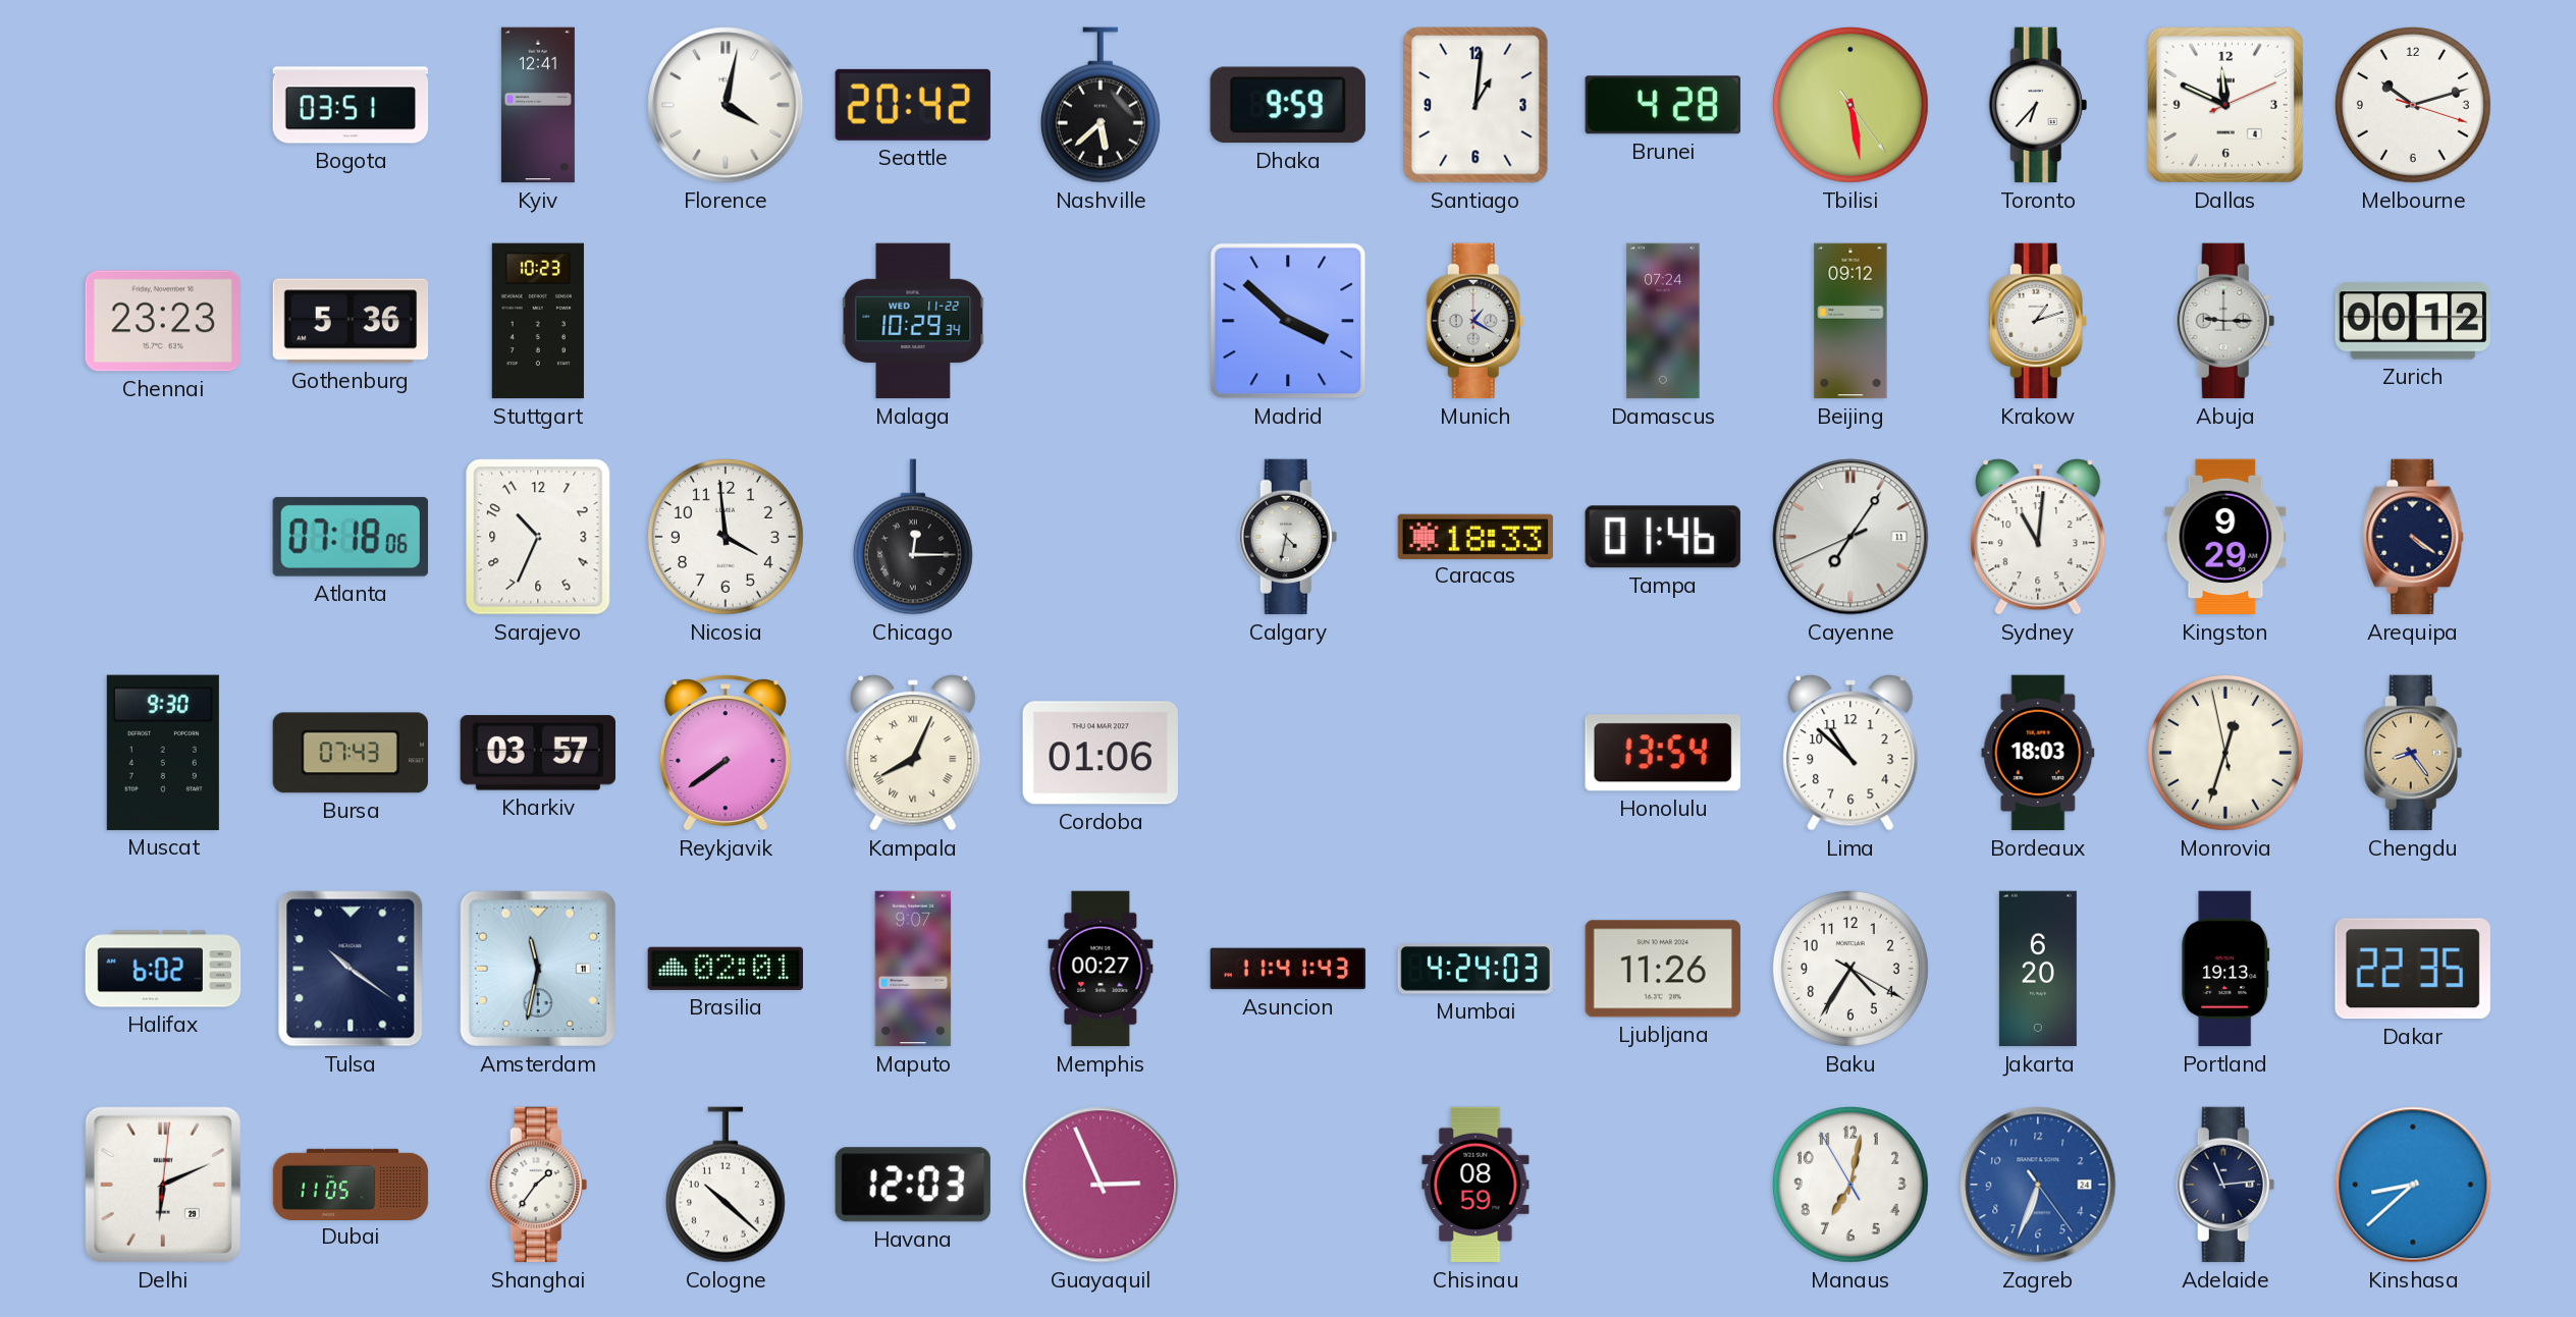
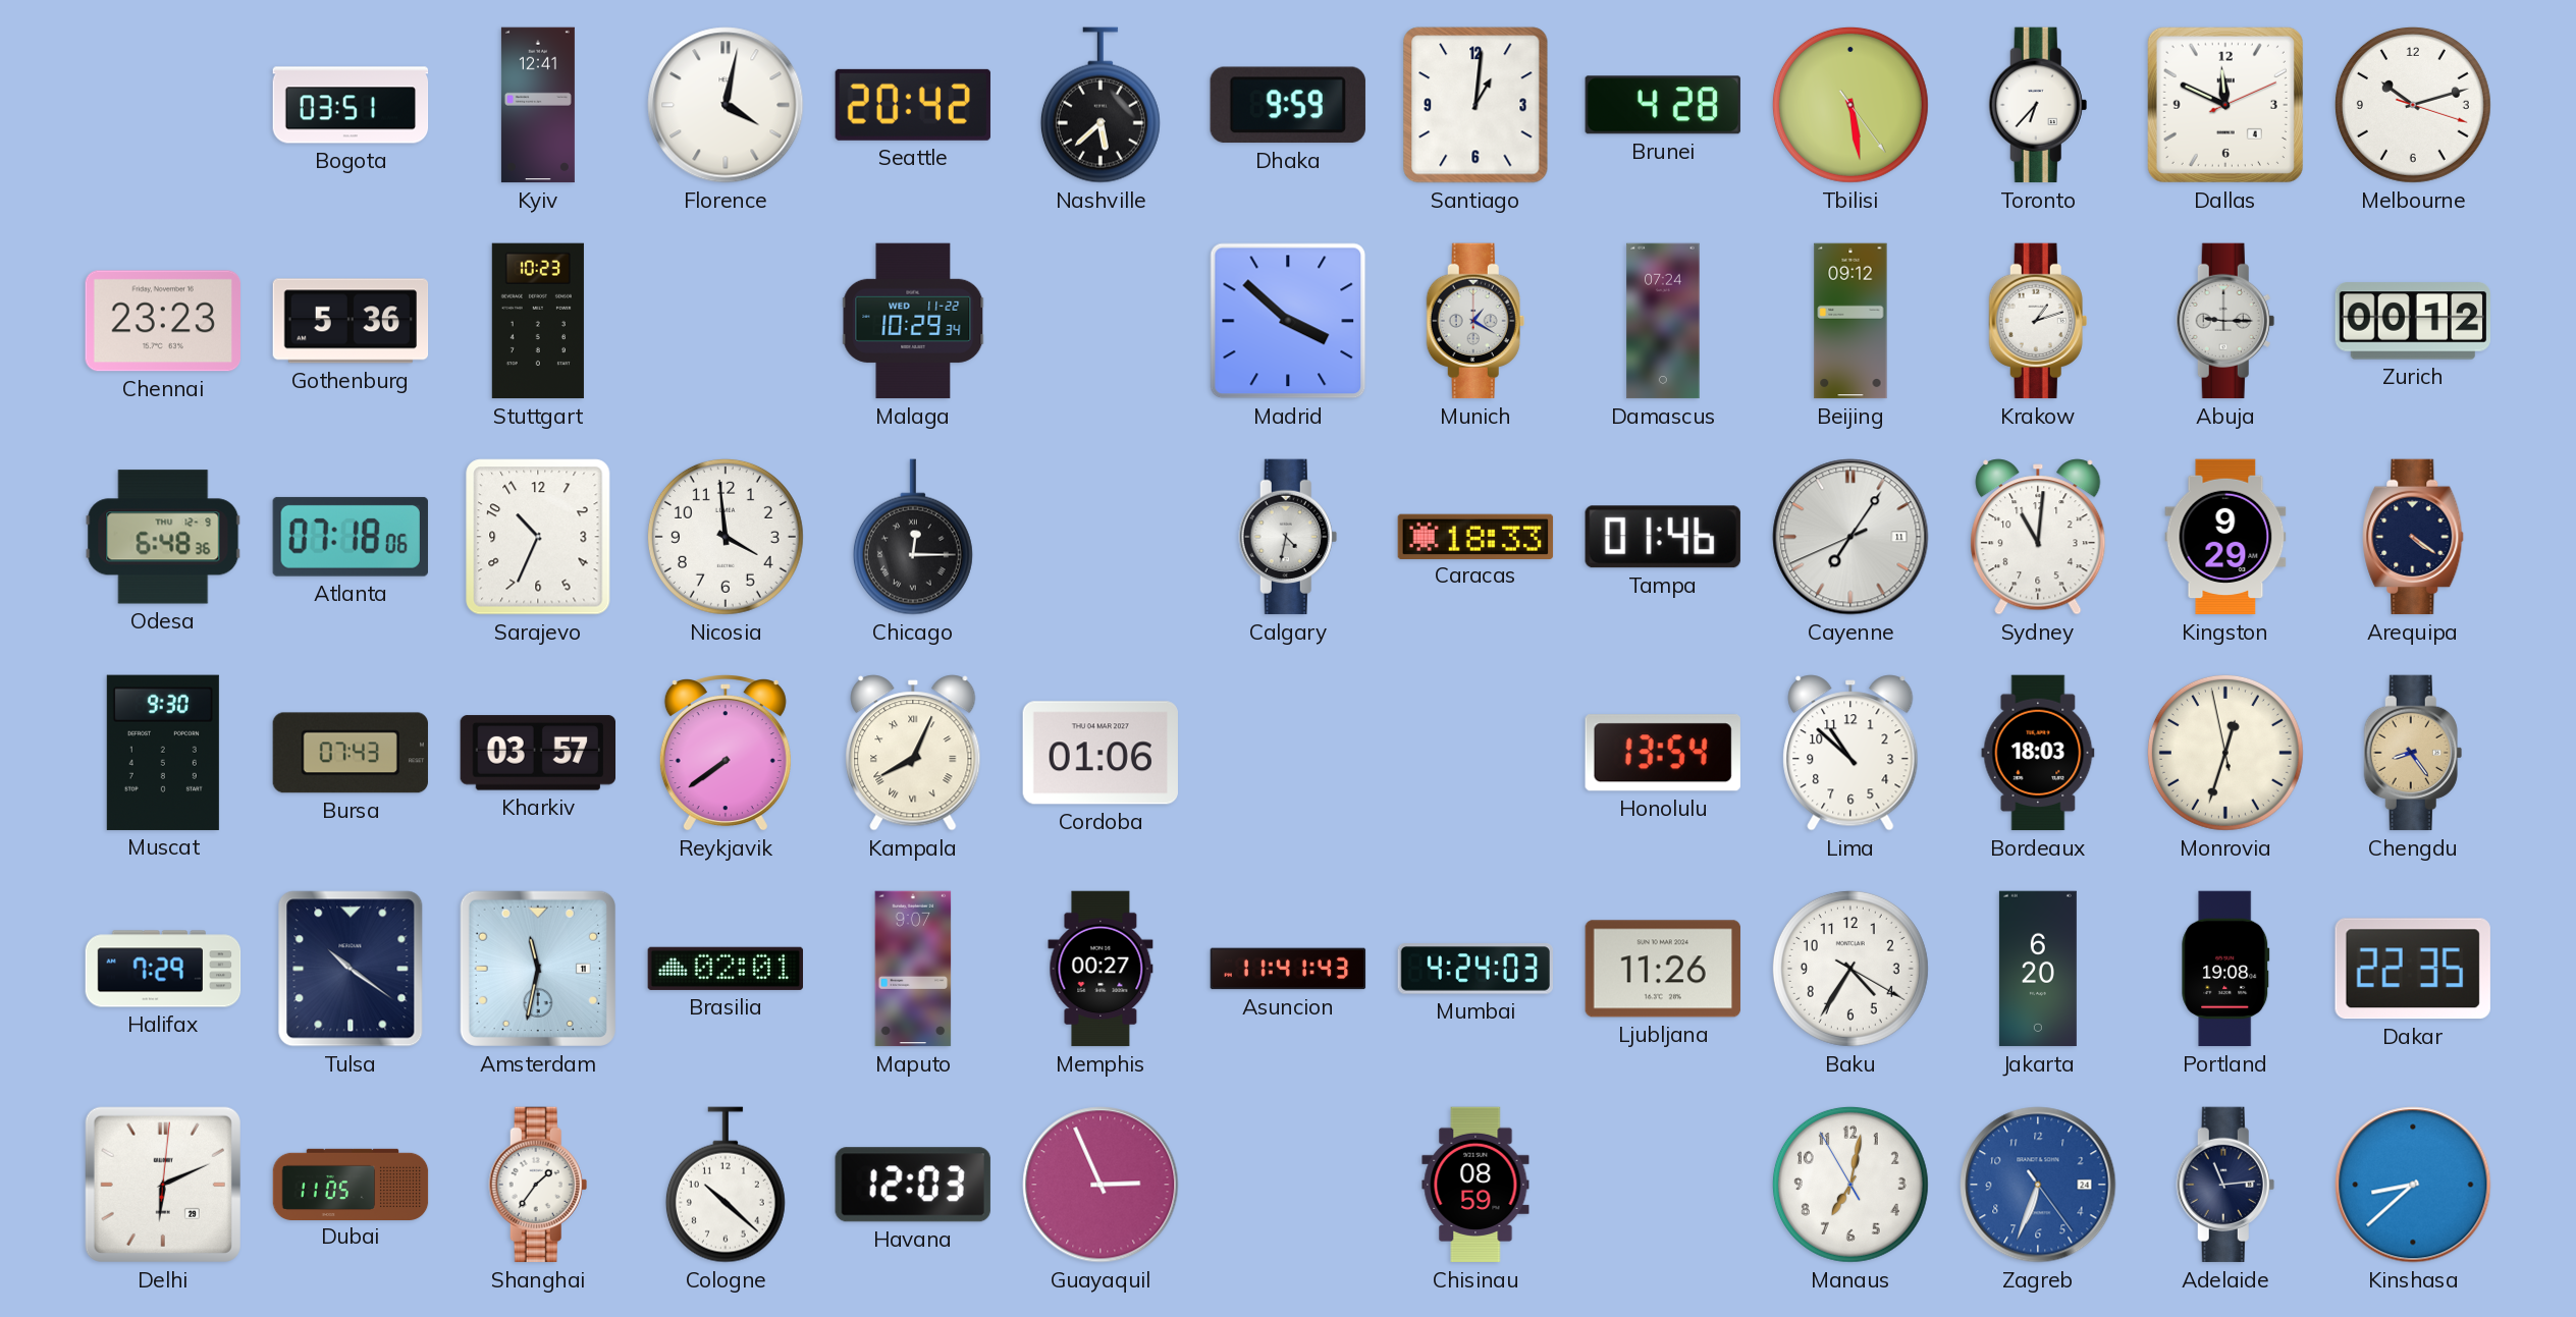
Odesa: none -> 6:48 (163, 537)
Halifax: 6:02 -> 7:29 (163, 969)
Portland: 19:13 -> 19:08 (2225, 969)
